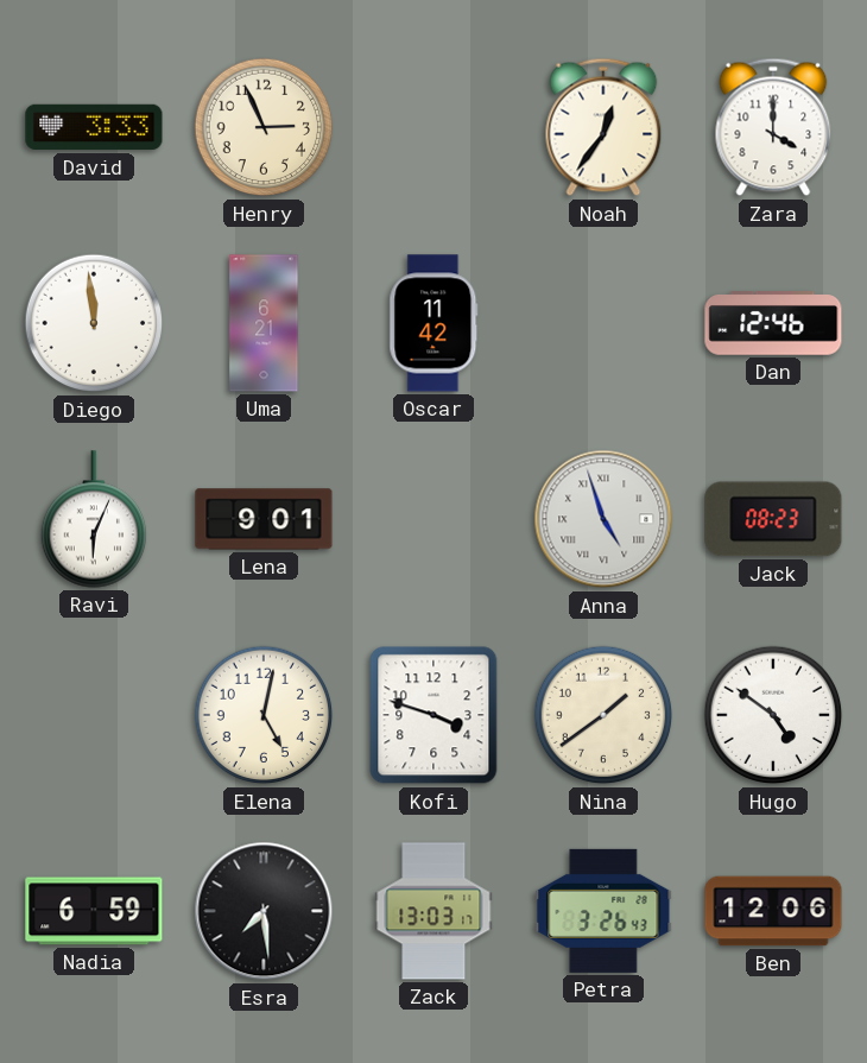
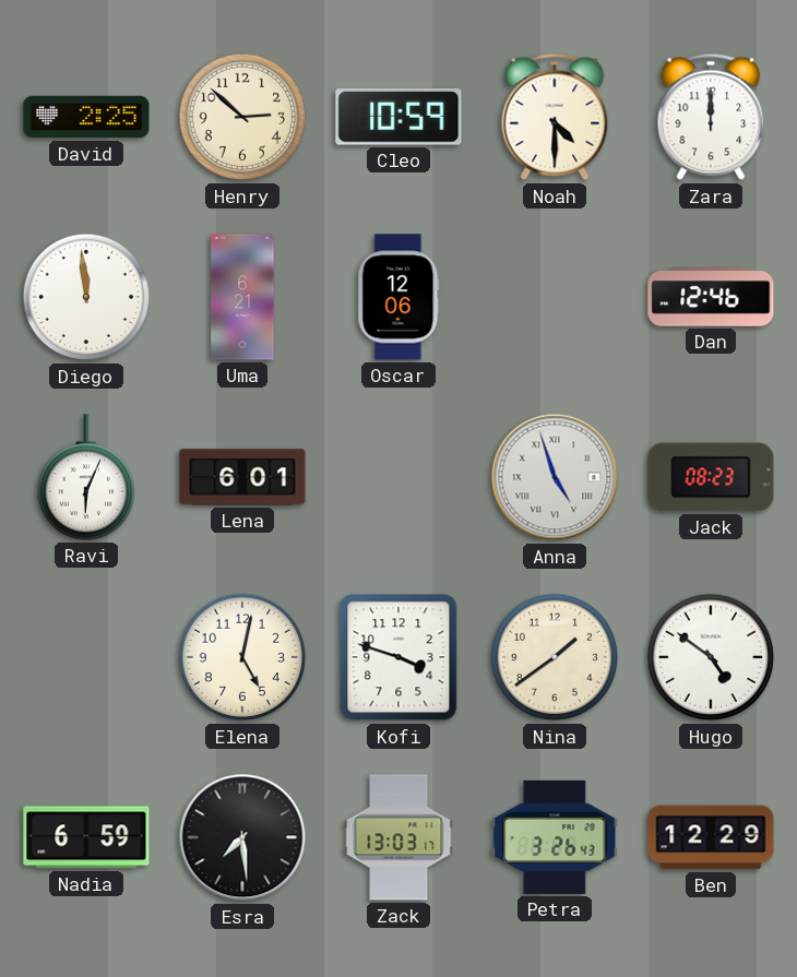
David: 3:33 -> 2:25 (86, 117)
Henry: 2:56 -> 2:52 (242, 117)
Cleo: none -> 10:59 (398, 117)
Noah: 12:36 -> 4:30 (555, 117)
Zara: 4:00 -> 12:00 (711, 117)
Oscar: 11:42 -> 12:06 (398, 297)
Lena: 9:01 -> 6:01 (242, 477)
Ben: 12:06 -> 12:29 (711, 837)
